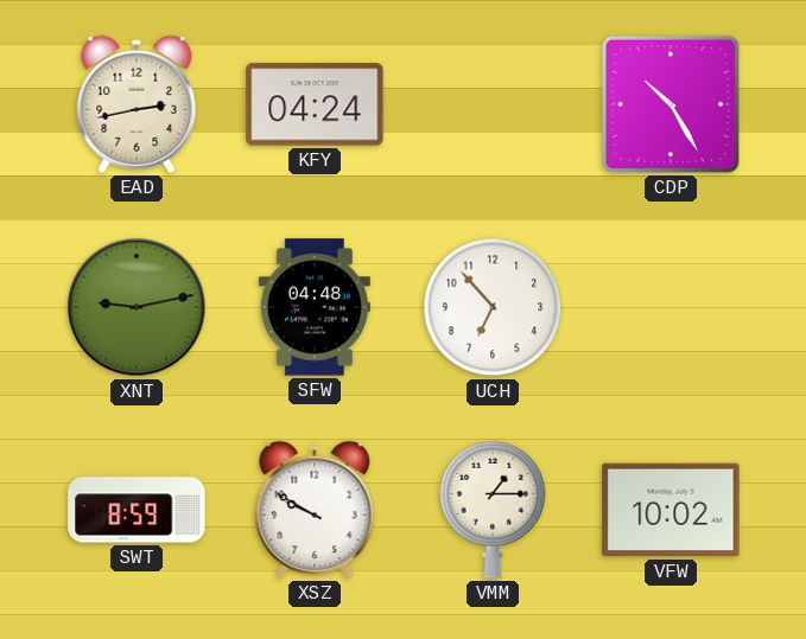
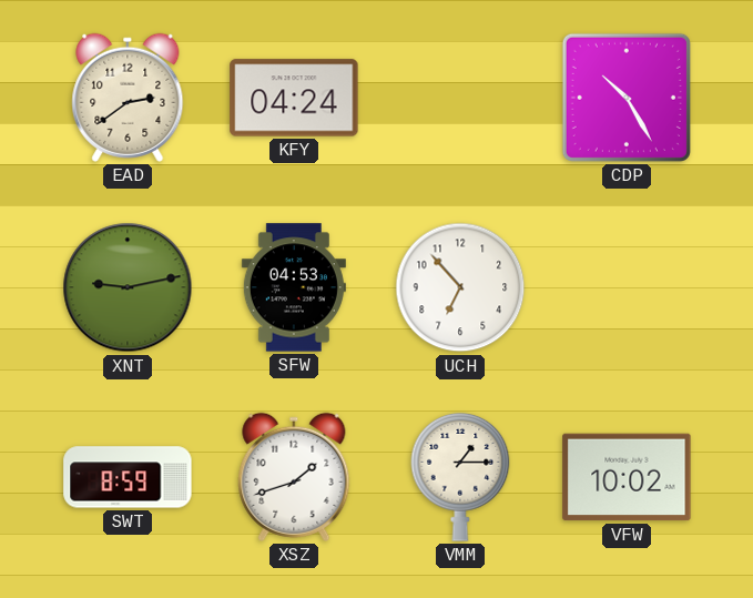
EAD: 2:43 -> 2:39 (128, 98)
SFW: 04:48 -> 04:53 (294, 287)
XSZ: 9:50 -> 1:42 (294, 477)
